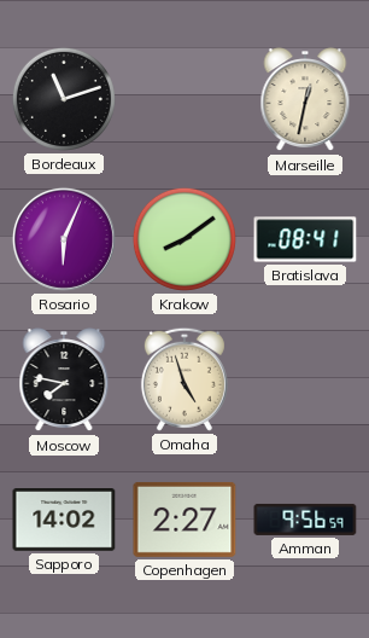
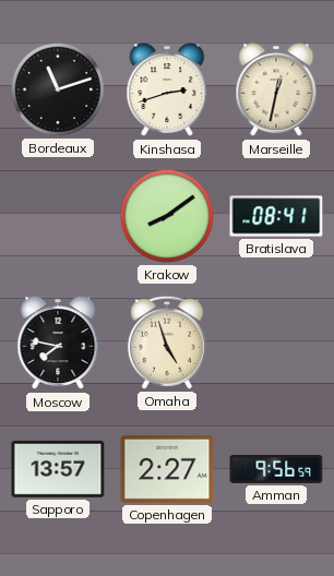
Kinshasa: none -> 2:42 (167, 91)
Rosario: 6:04 -> none (64, 239)
Sapporo: 14:02 -> 13:57 (58, 470)
